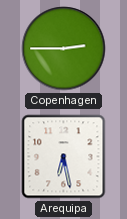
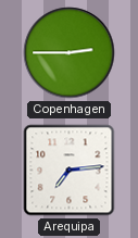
Arequipa: 6:28 -> 7:14 (70, 171)
